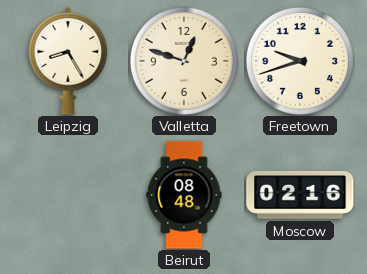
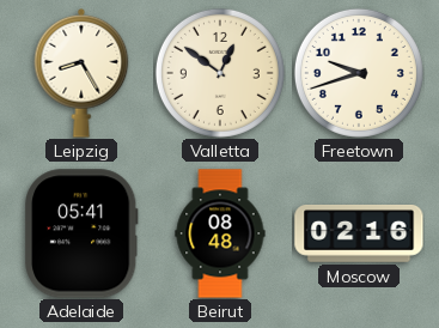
Valletta: 12:48 -> 12:51 (220, 73)
Adelaide: none -> 05:41 (83, 233)
